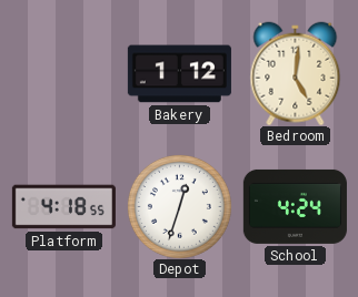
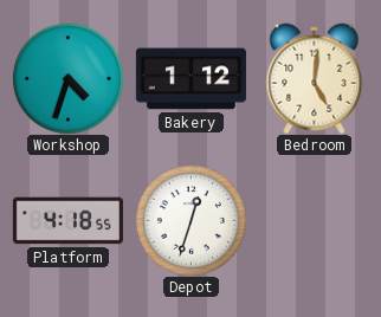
Workshop: none -> 4:33 (67, 78)
School: 4:24 -> none (295, 206)
